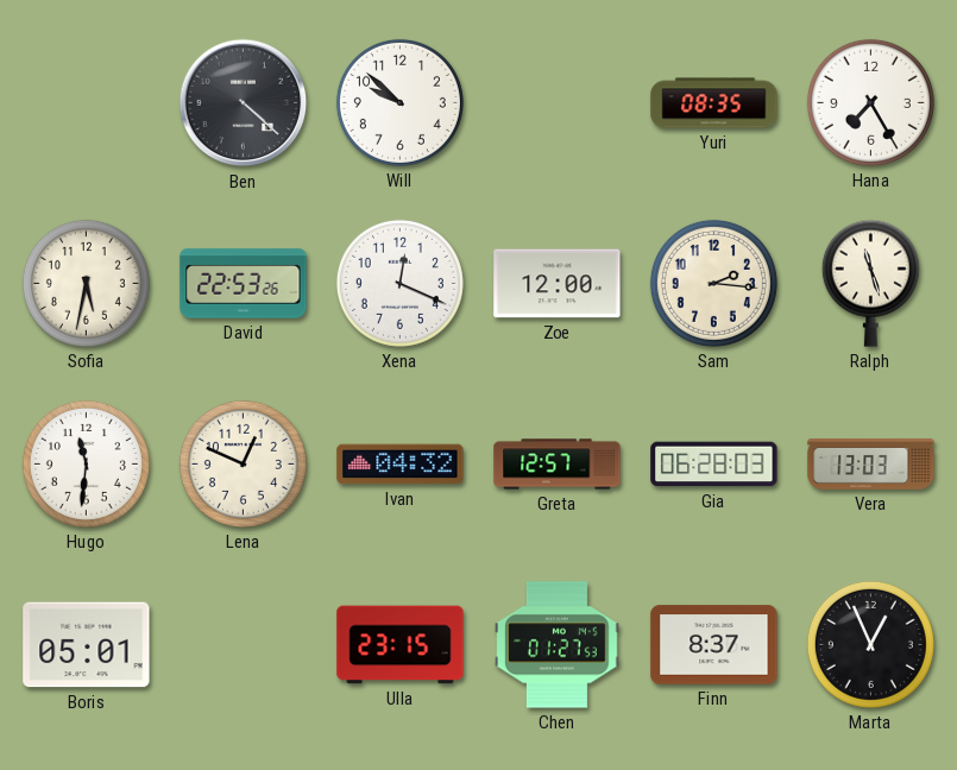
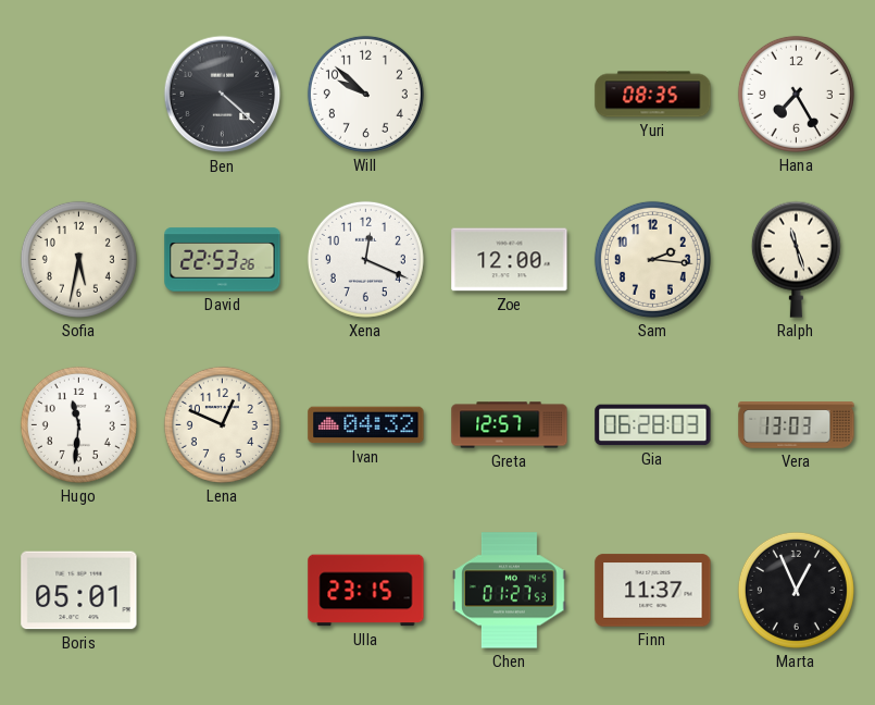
Finn: 8:37 -> 11:37 (653, 591)
